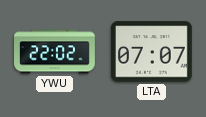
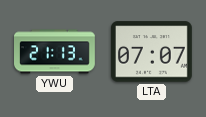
YWU: 22:02 -> 21:13 (55, 52)
